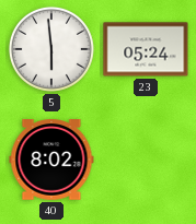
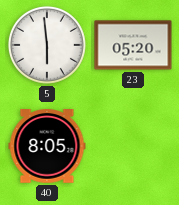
23: 05:24 -> 05:20 (133, 45)
40: 8:02 -> 8:05 (47, 146)
